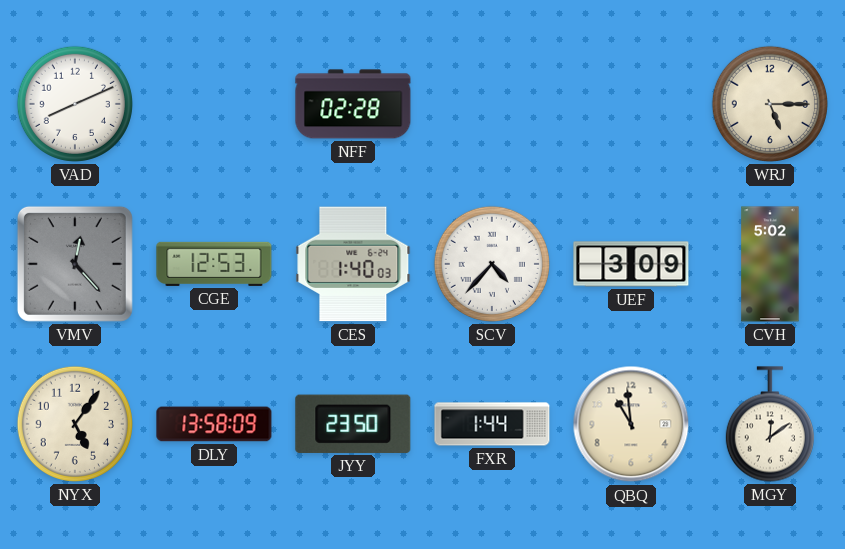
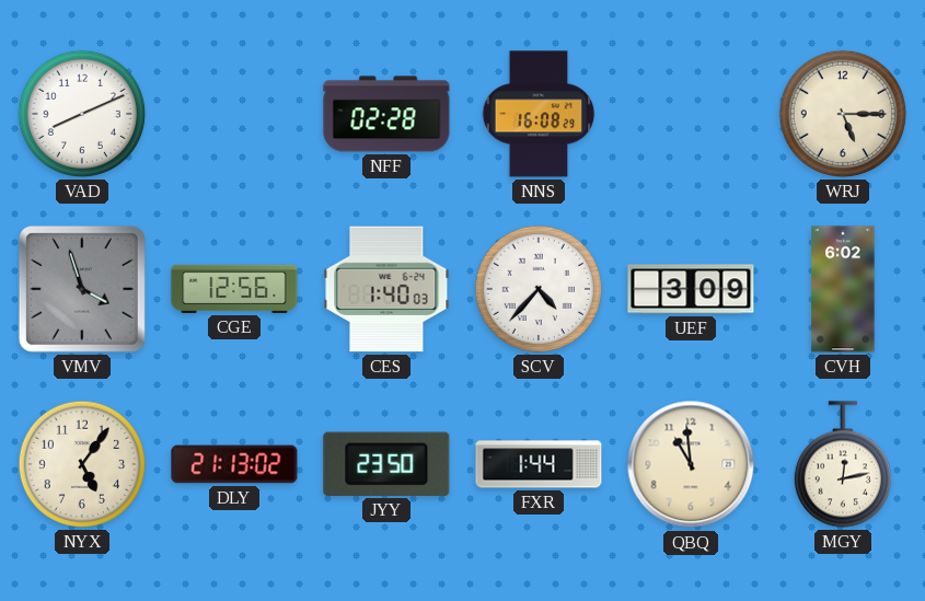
NNS: none -> 16:08 (539, 114)
VMV: 12:23 -> 3:57 (82, 289)
CGE: 12:53 -> 12:56 (234, 289)
CVH: 5:02 -> 6:02 (843, 289)
DLY: 13:58 -> 21:13 (234, 464)
MGY: 12:09 -> 12:13 (843, 464)
